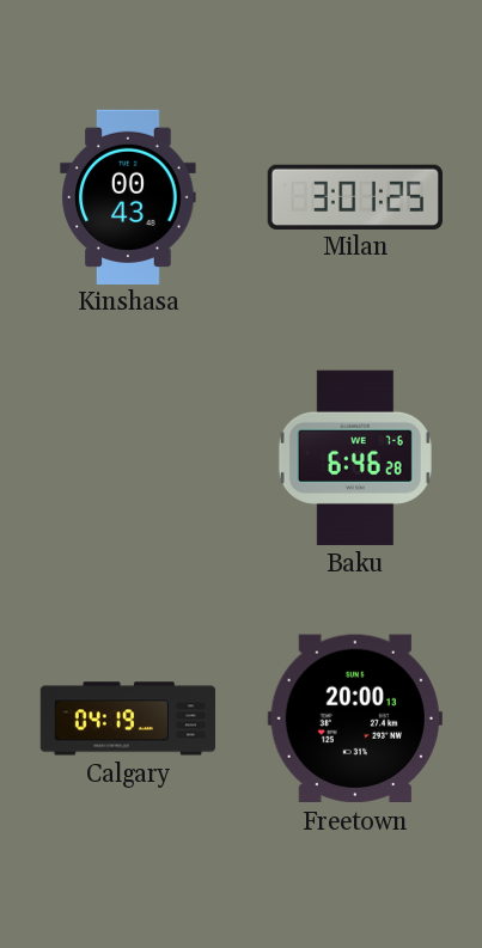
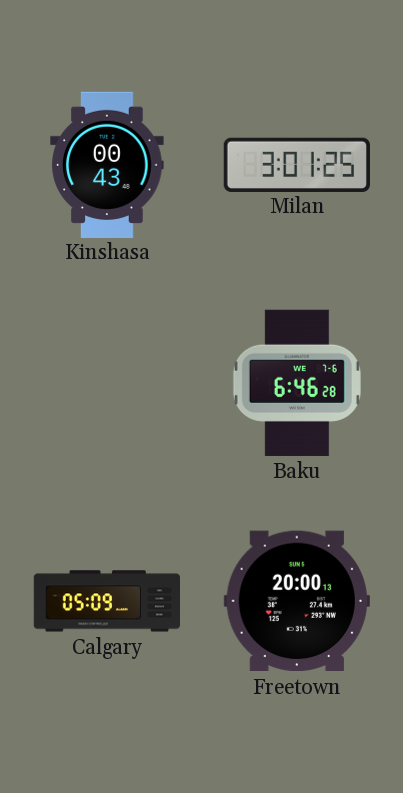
Calgary: 04:19 -> 05:09 (106, 601)
